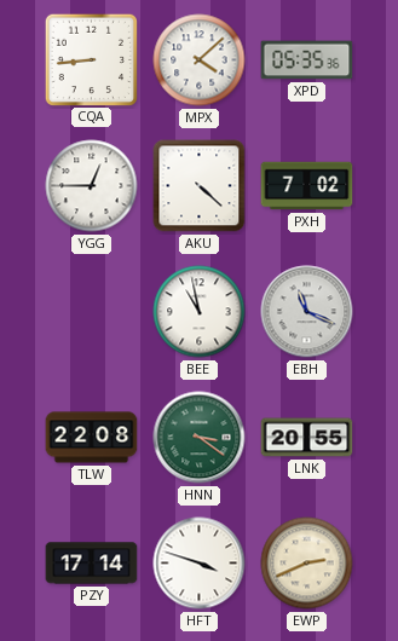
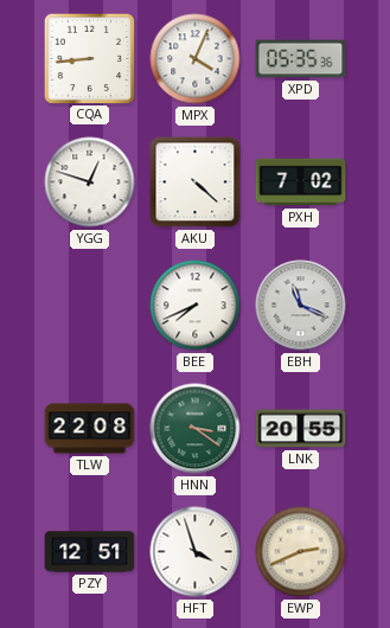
MPX: 4:08 -> 4:04 (196, 59)
YGG: 12:45 -> 12:48 (90, 182)
BEE: 10:58 -> 7:41 (196, 306)
PZY: 17:14 -> 12:51 (90, 552)
HFT: 3:48 -> 3:57 (196, 552)
